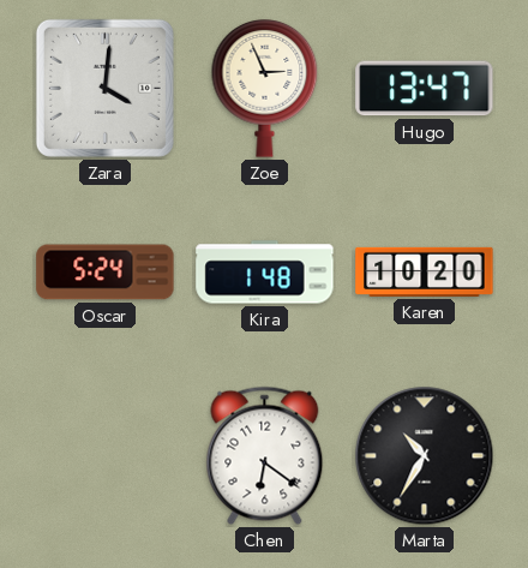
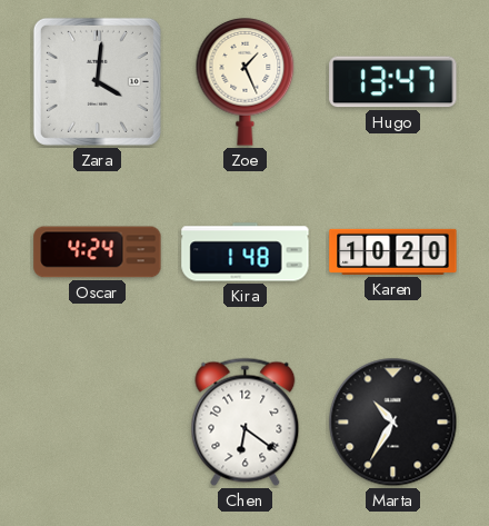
Zoe: 2:56 -> 1:26 (246, 82)
Oscar: 5:24 -> 4:24 (98, 252)
